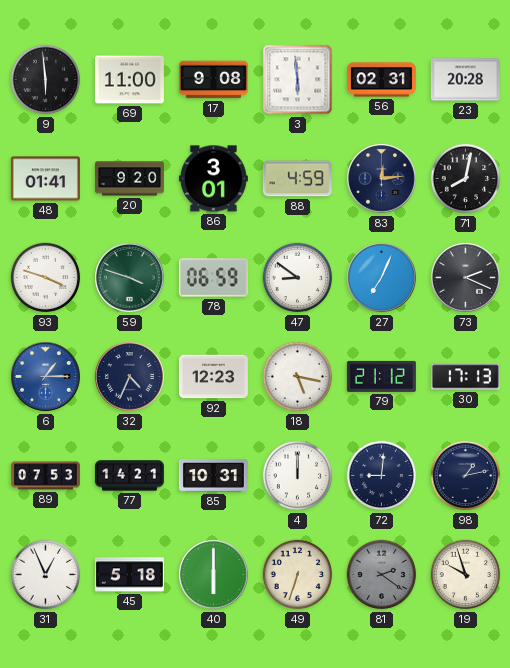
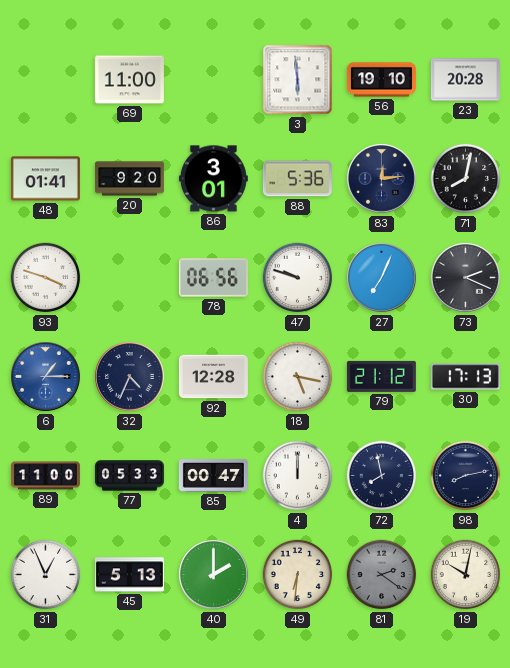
9: 5:59 -> none (46, 80)
17: 9:08 -> none (213, 80)
56: 02:31 -> 19:10 (381, 80)
88: 4:59 -> 5:36 (297, 179)
59: 3:48 -> none (130, 278)
78: 06:59 -> 06:56 (213, 278)
47: 8:51 -> 9:48 (298, 278)
92: 12:23 -> 12:28 (213, 377)
89: 07:53 -> 11:00 (45, 476)
77: 14:21 -> 05:33 (129, 476)
85: 10:31 -> 00:47 (213, 476)
72: 9:01 -> 7:58 (382, 476)
98: 1:13 -> 8:13 (466, 476)
45: 5:18 -> 5:13 (129, 575)
40: 6:00 -> 2:00 (214, 575)
49: 6:33 -> 6:31 (298, 575)
19: 9:57 -> 10:02 (466, 575)
